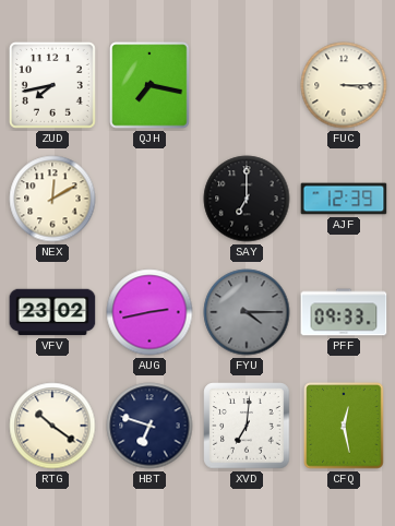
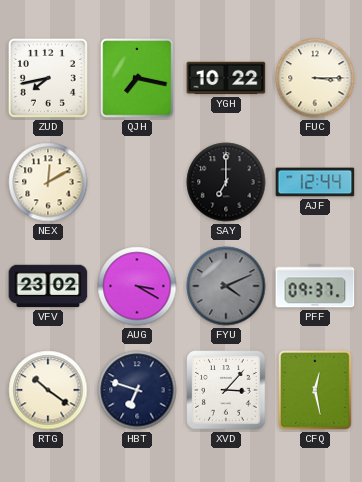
YGH: none -> 10:22 (226, 78)
AJF: 12:39 -> 12:44 (315, 182)
AUG: 2:43 -> 3:20 (137, 286)
FYU: 4:15 -> 4:11 (226, 286)
PFF: 09:33 -> 09:37 (315, 286)
XVD: 7:01 -> 3:07 (226, 390)
